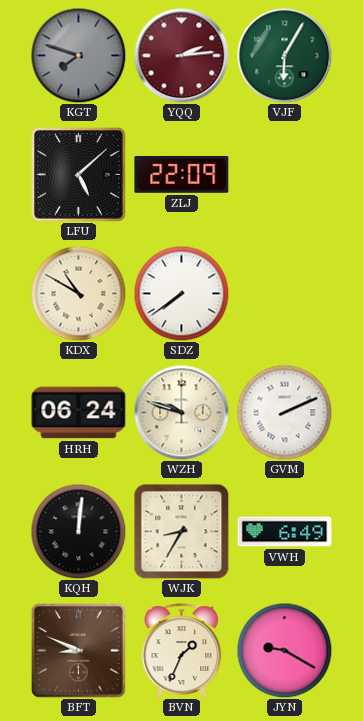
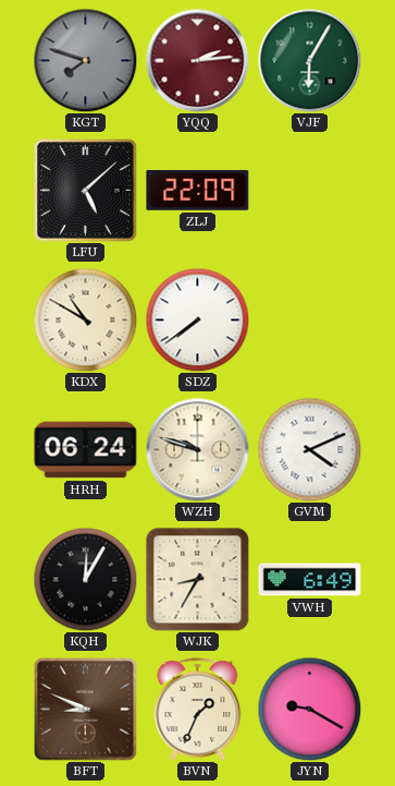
GVM: 2:11 -> 4:11 (309, 449)
KQH: 12:01 -> 12:05 (85, 579)
